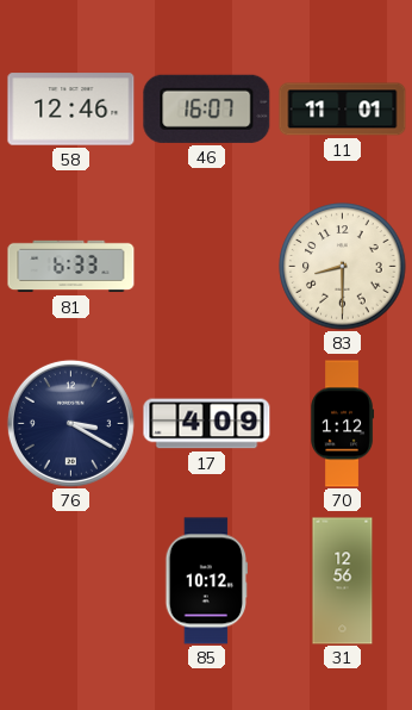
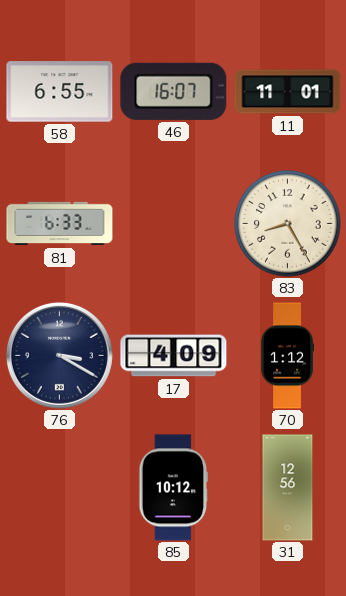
58: 12:46 -> 6:55 (60, 92)
83: 8:30 -> 8:25 (288, 224)
